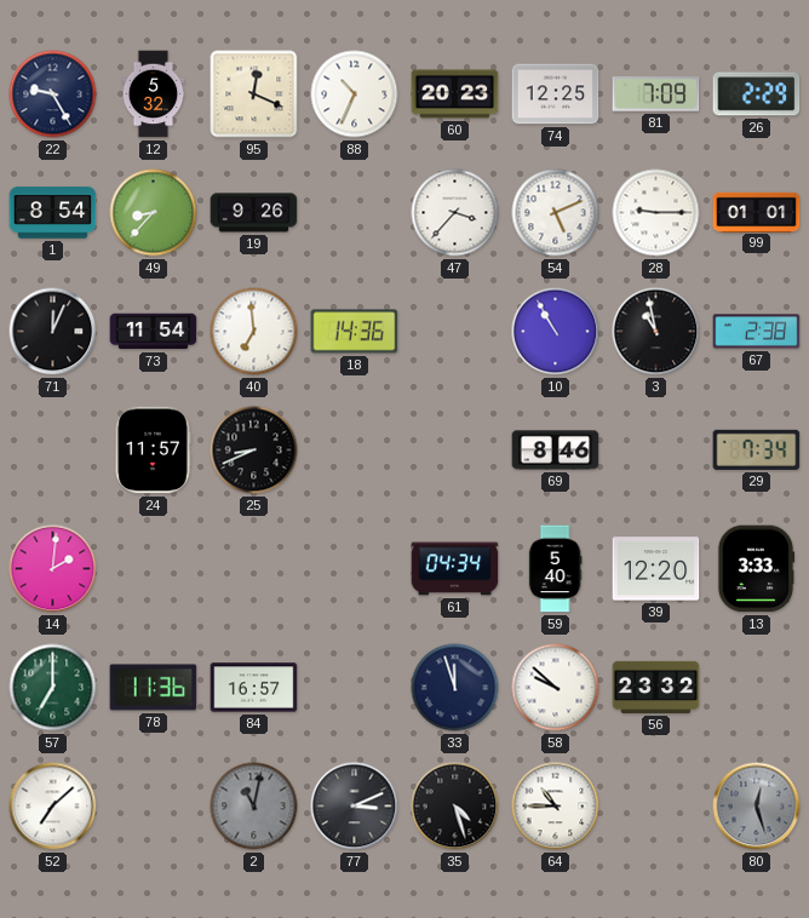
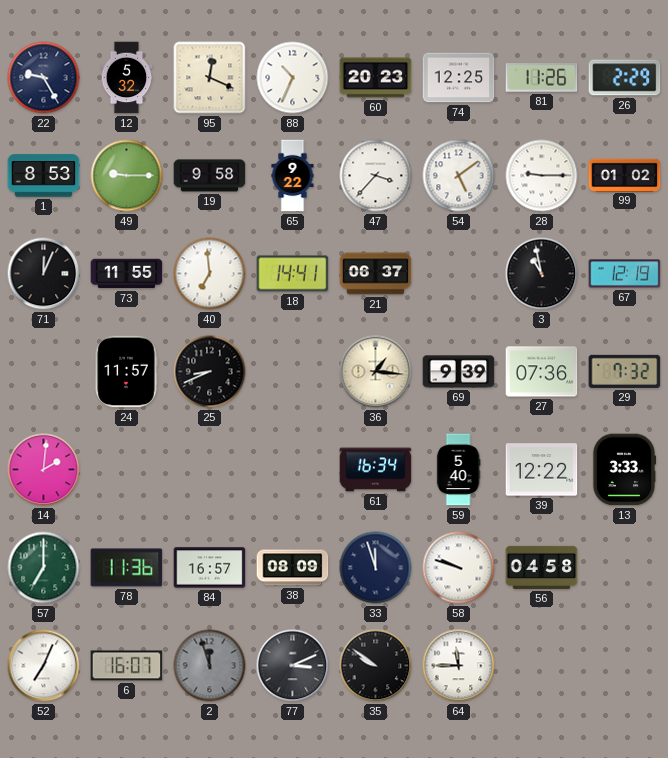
81: 7:09 -> 11:26 (542, 78)
1: 8:54 -> 8:53 (44, 176)
49: 8:37 -> 9:15 (127, 176)
19: 9:26 -> 9:58 (210, 176)
65: none -> 9:22 (293, 176)
54: 5:11 -> 5:09 (459, 176)
99: 01:01 -> 01:02 (625, 175)
73: 11:54 -> 11:55 (127, 274)
18: 14:36 -> 14:41 (293, 274)
21: none -> 06:37 (376, 274)
10: 10:55 -> none (556, 332)
67: 2:38 -> 12:19 (625, 274)
36: none -> 1:16 (376, 372)
69: 8:46 -> 9:39 (459, 372)
27: none -> 07:36 (542, 372)
29: 7:34 -> 7:32 (625, 371)
61: 04:34 -> 16:34 (376, 470)
39: 12:20 -> 12:22 (542, 470)
38: none -> 08:09 (293, 568)
58: 9:52 -> 9:48 (459, 568)
56: 23:32 -> 04:58 (542, 567)
52: 7:08 -> 7:04 (44, 666)
6: none -> 16:07 (127, 666)
2: 11:02 -> 11:57 (210, 666)
35: 4:27 -> 9:51 (376, 666)
64: 10:45 -> 11:45 (459, 666)
80: 12:27 -> none (757, 807)
